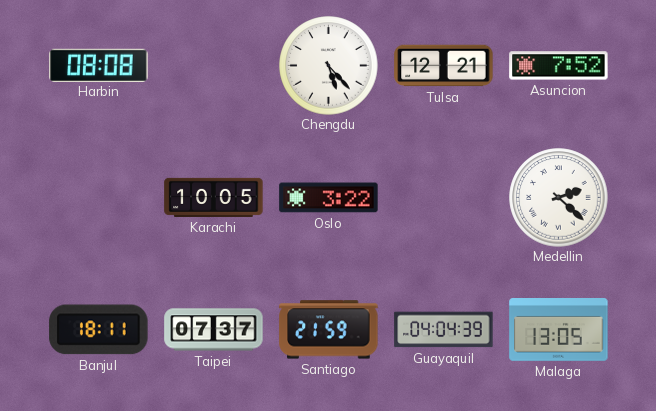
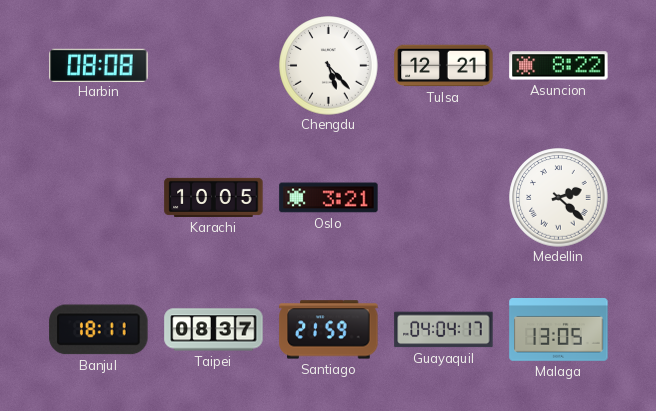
Asuncion: 7:52 -> 8:22 (559, 66)
Oslo: 3:22 -> 3:21 (329, 198)
Taipei: 07:37 -> 08:37 (214, 330)
Guayaquil: 04:04:39 -> 04:04:17 (444, 330)
